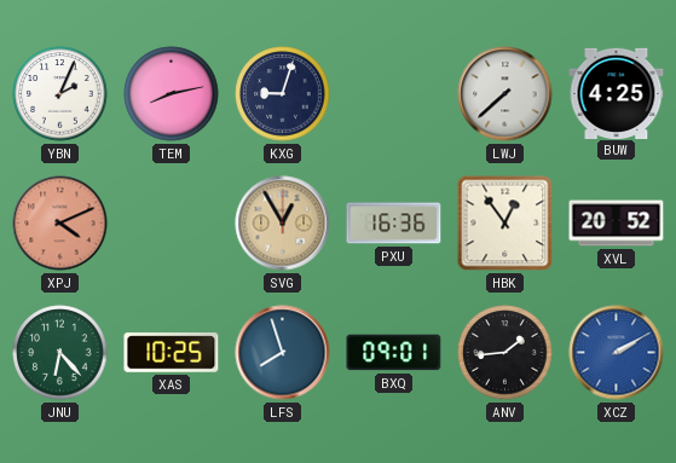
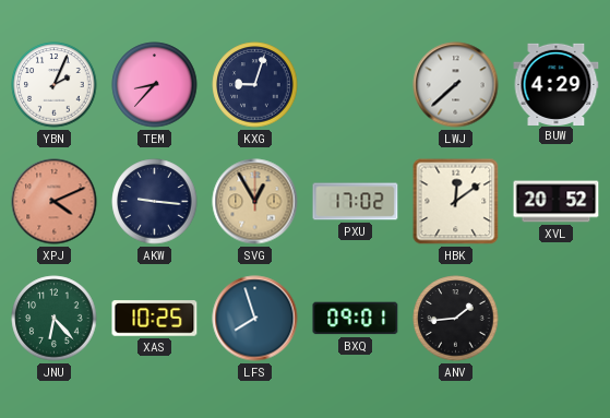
TEM: 8:13 -> 8:37 (155, 85)
BUW: 4:25 -> 4:29 (557, 84)
AKW: none -> 9:16 (155, 202)
PXU: 16:36 -> 17:02 (356, 202)
HBK: 12:54 -> 12:09 (456, 202)
XCZ: 2:10 -> none (617, 353)
